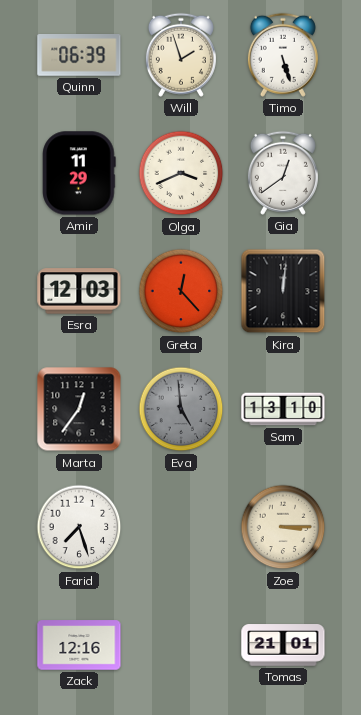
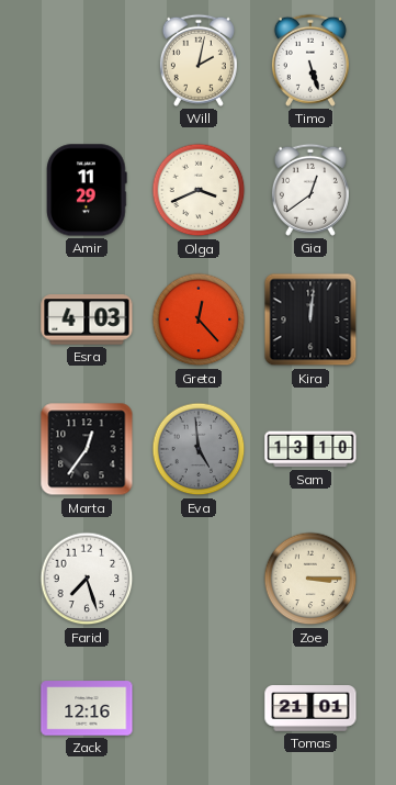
Quinn: 06:39 -> none (79, 56)
Will: 1:57 -> 2:02 (199, 60)
Esra: 12:03 -> 4:03 (87, 319)
